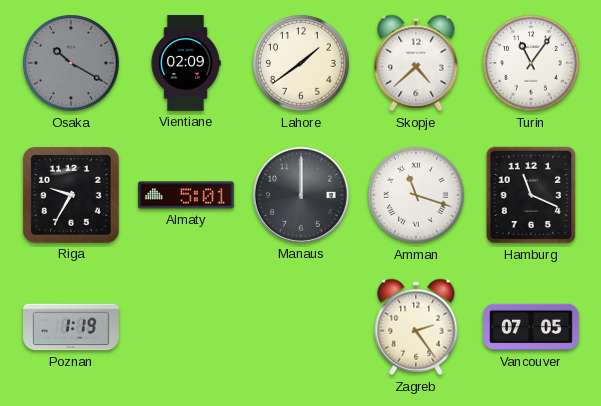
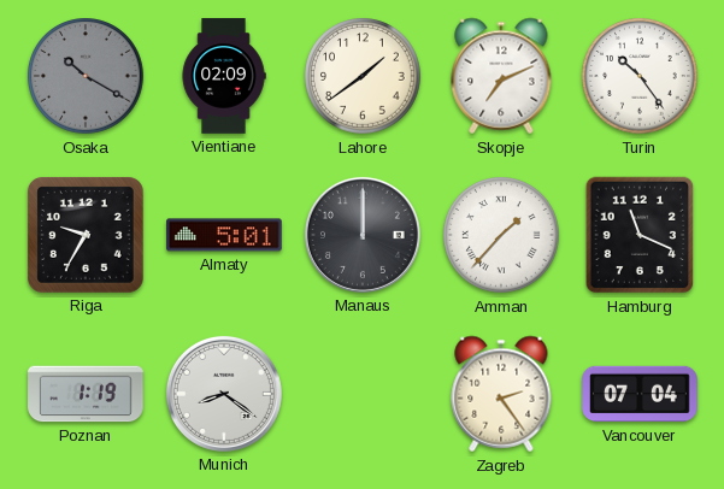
Skopje: 4:38 -> 7:11 (501, 76)
Turin: 11:06 -> 10:24 (640, 76)
Amman: 11:18 -> 1:37 (501, 235)
Munich: none -> 8:21 (224, 394)
Vancouver: 07:05 -> 07:04 (640, 394)
